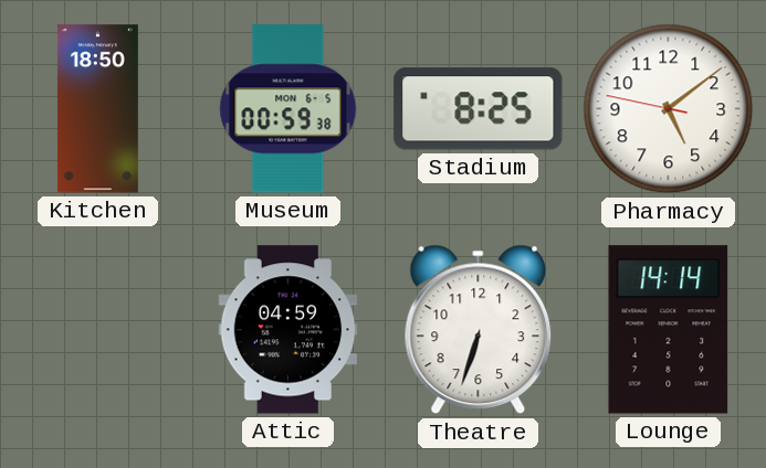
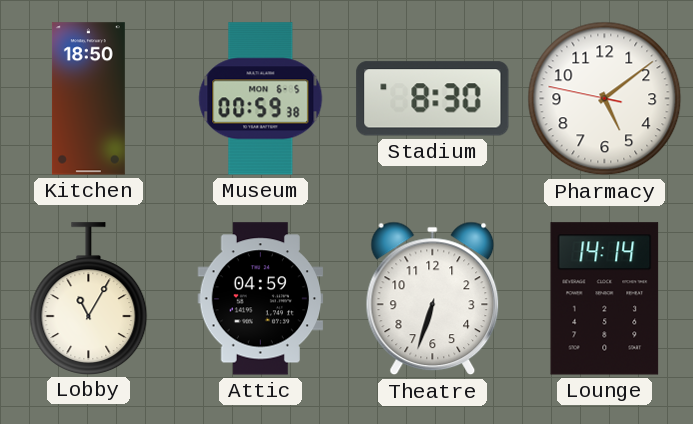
Stadium: 8:25 -> 8:30 (433, 99)
Lobby: none -> 11:05 (89, 298)
